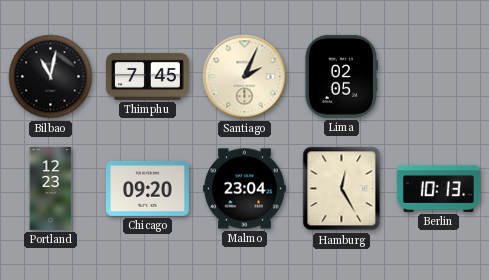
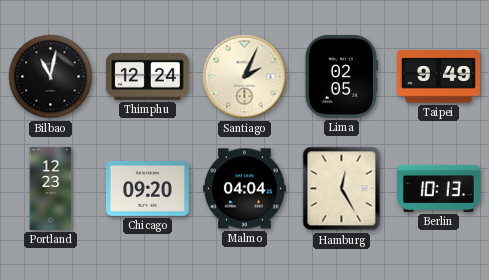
Thimphu: 7:45 -> 12:24 (147, 76)
Taipei: none -> 9:49 (438, 77)
Malmo: 23:04 -> 04:04 (244, 189)
